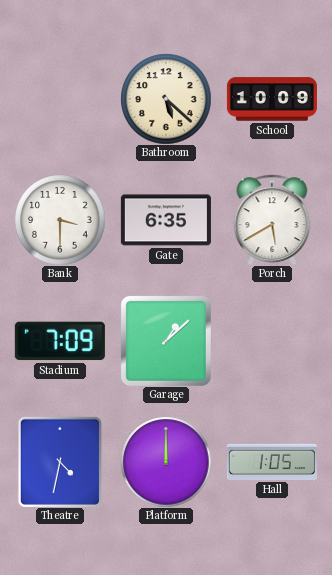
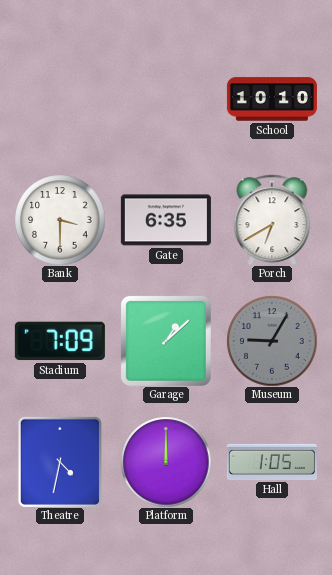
Bathroom: 5:22 -> none (166, 99)
School: 10:09 -> 10:10 (272, 99)
Porch: 5:40 -> 6:40 (272, 219)
Museum: none -> 9:05 (272, 341)
